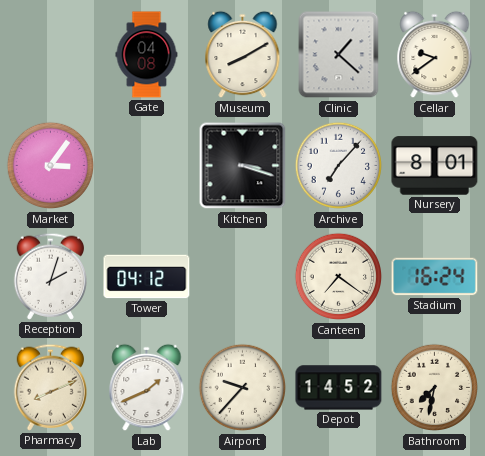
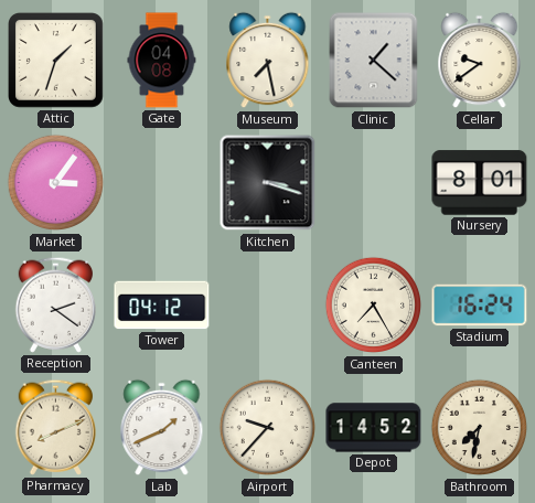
Attic: none -> 1:33 (56, 61)
Museum: 8:10 -> 7:28 (268, 61)
Archive: 7:07 -> none (339, 166)
Reception: 2:03 -> 2:21 (56, 304)
Canteen: 7:21 -> 7:25 (374, 306)
